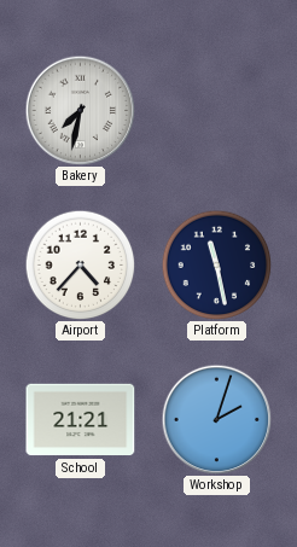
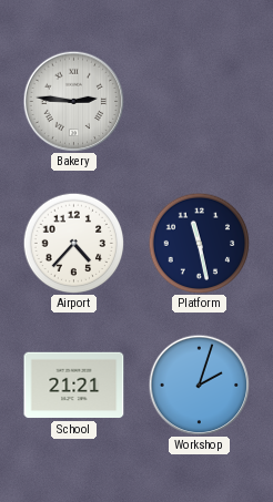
Bakery: 7:32 -> 2:46 (73, 101)
